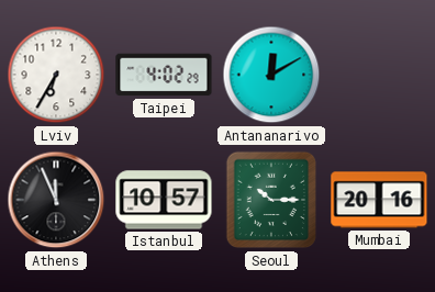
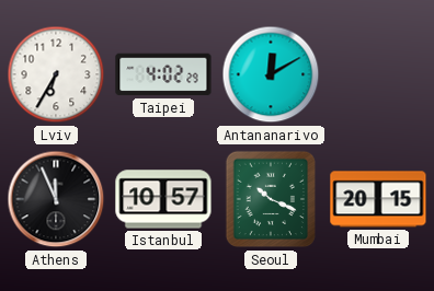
Seoul: 10:15 -> 10:19 (271, 199)
Mumbai: 20:16 -> 20:15 (378, 199)
